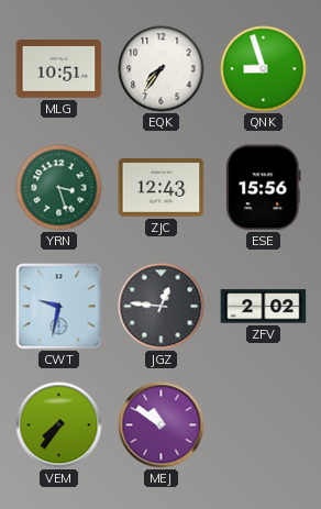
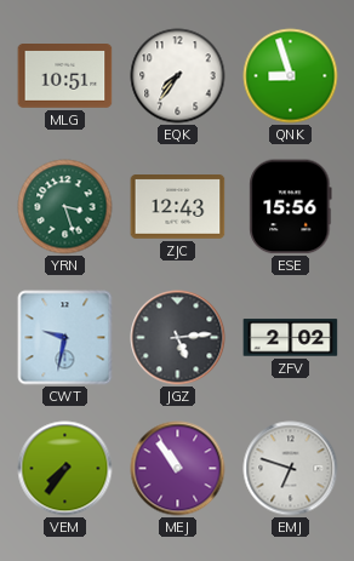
JGZ: 12:46 -> 5:14 (178, 338)
MEJ: 10:51 -> 10:54 (178, 469)
EMJ: none -> 6:48 (291, 469)
